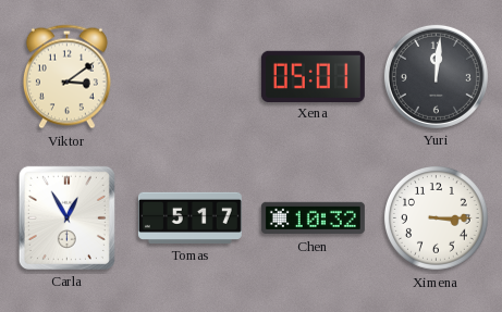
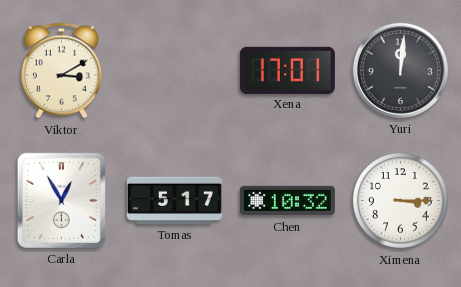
Viktor: 3:09 -> 3:10 (61, 71)
Xena: 05:01 -> 17:01 (287, 70)
